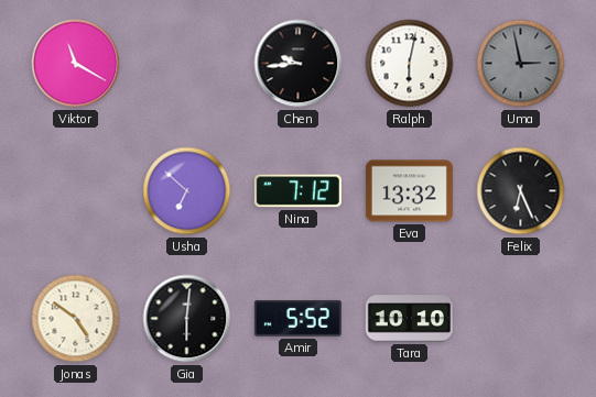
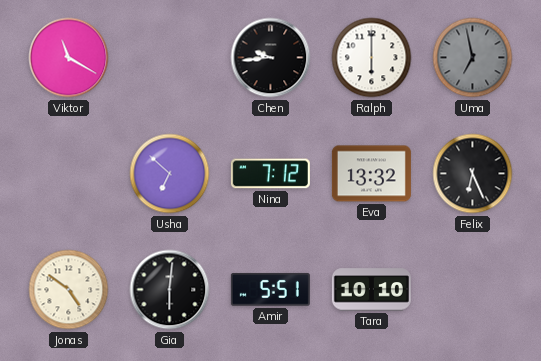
Ralph: 6:02 -> 6:00 (372, 58)
Uma: 2:58 -> 6:58 (473, 58)
Amir: 5:52 -> 5:51 (270, 290)
